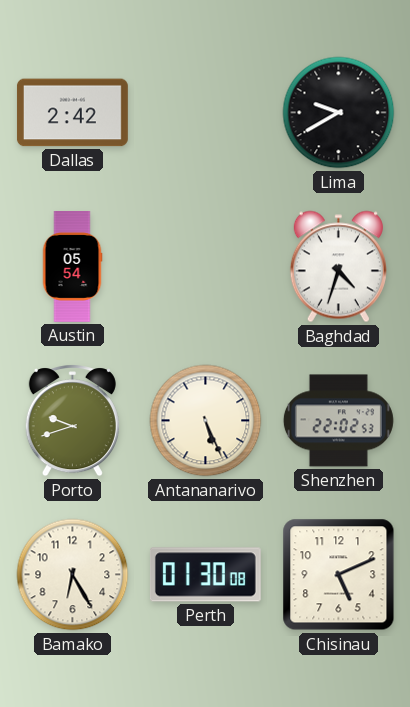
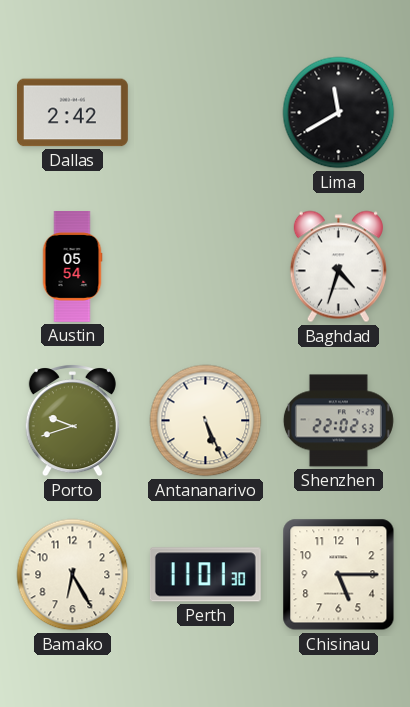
Lima: 9:40 -> 11:40 (339, 113)
Perth: 01:30 -> 11:01 (205, 575)
Chisinau: 5:11 -> 5:15 (339, 575)
